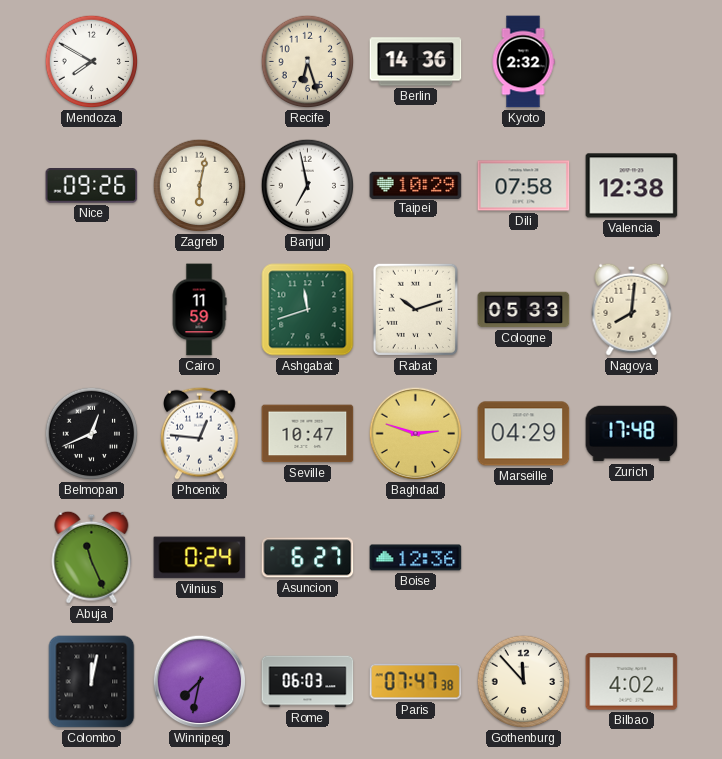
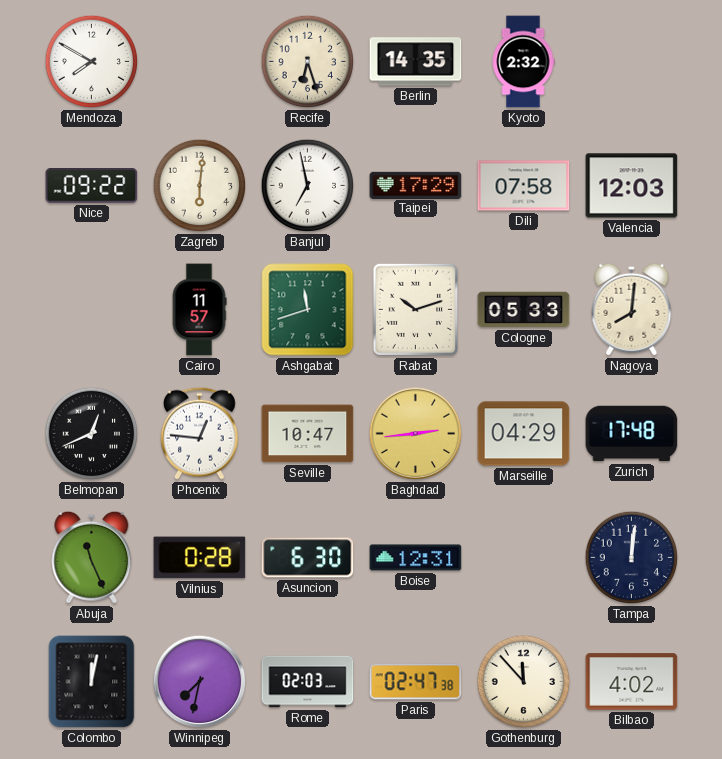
Berlin: 14:36 -> 14:35 (416, 62)
Nice: 09:26 -> 09:22 (92, 186)
Zagreb: 6:02 -> 6:01 (200, 186)
Taipei: 10:29 -> 17:29 (416, 185)
Valencia: 12:38 -> 12:03 (632, 186)
Cairo: 11:59 -> 11:57 (199, 310)
Baghdad: 2:48 -> 2:44 (416, 434)
Vilnius: 0:24 -> 0:28 (200, 558)
Asuncion: 6:27 -> 6:30 (308, 558)
Boise: 12:36 -> 12:31 (416, 558)
Tampa: none -> 12:01 (632, 558)
Rome: 06:03 -> 02:03 (308, 682)
Paris: 07:47 -> 02:47 (416, 682)
